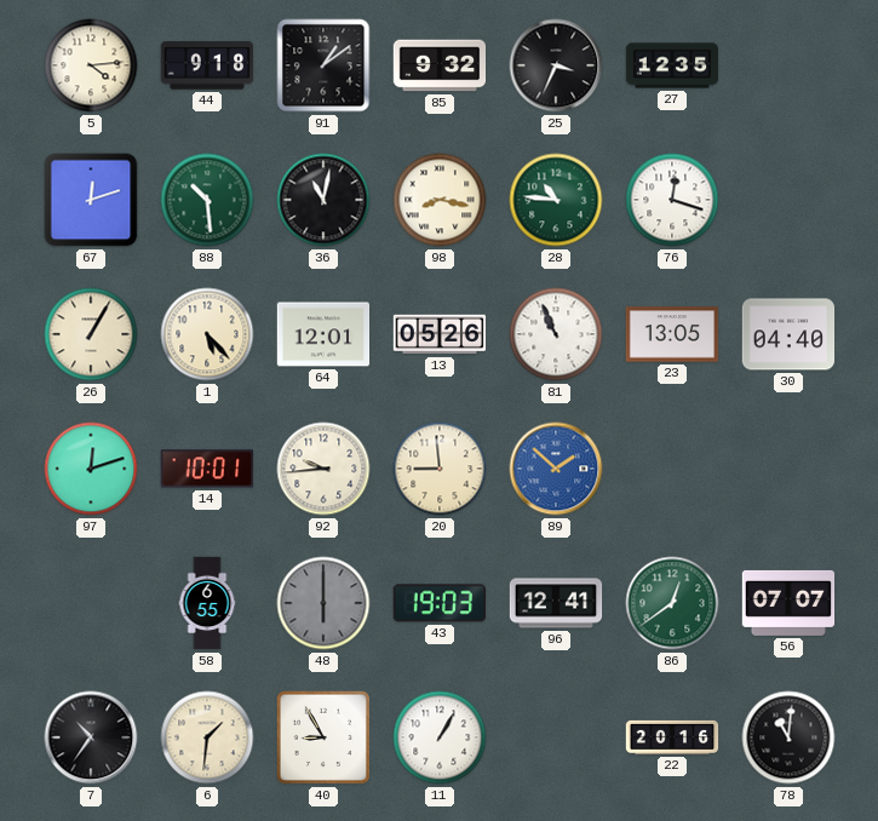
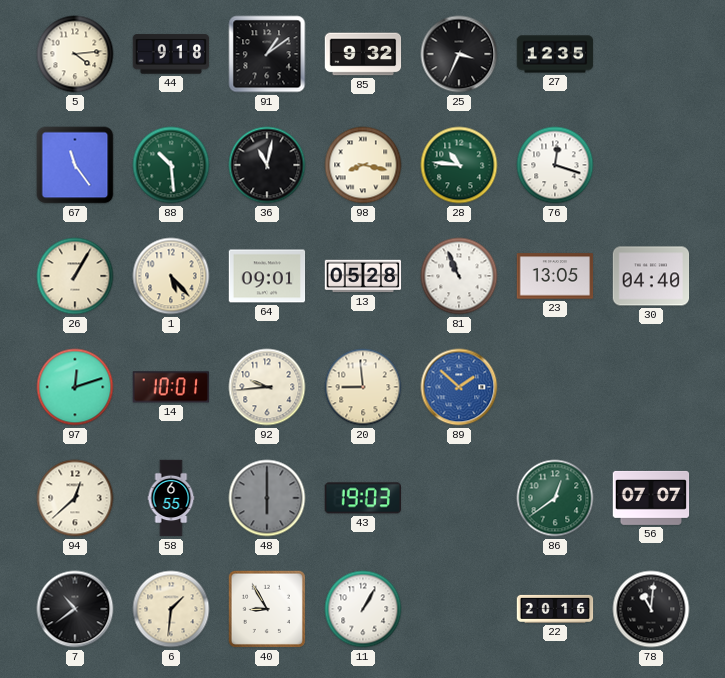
67: 12:12 -> 11:24 (75, 165)
64: 12:01 -> 09:01 (267, 276)
13: 05:26 -> 05:28 (363, 276)
94: none -> 12:38 (75, 498)
96: 12:41 -> none (556, 603)
7: 10:36 -> 10:39 (75, 609)
